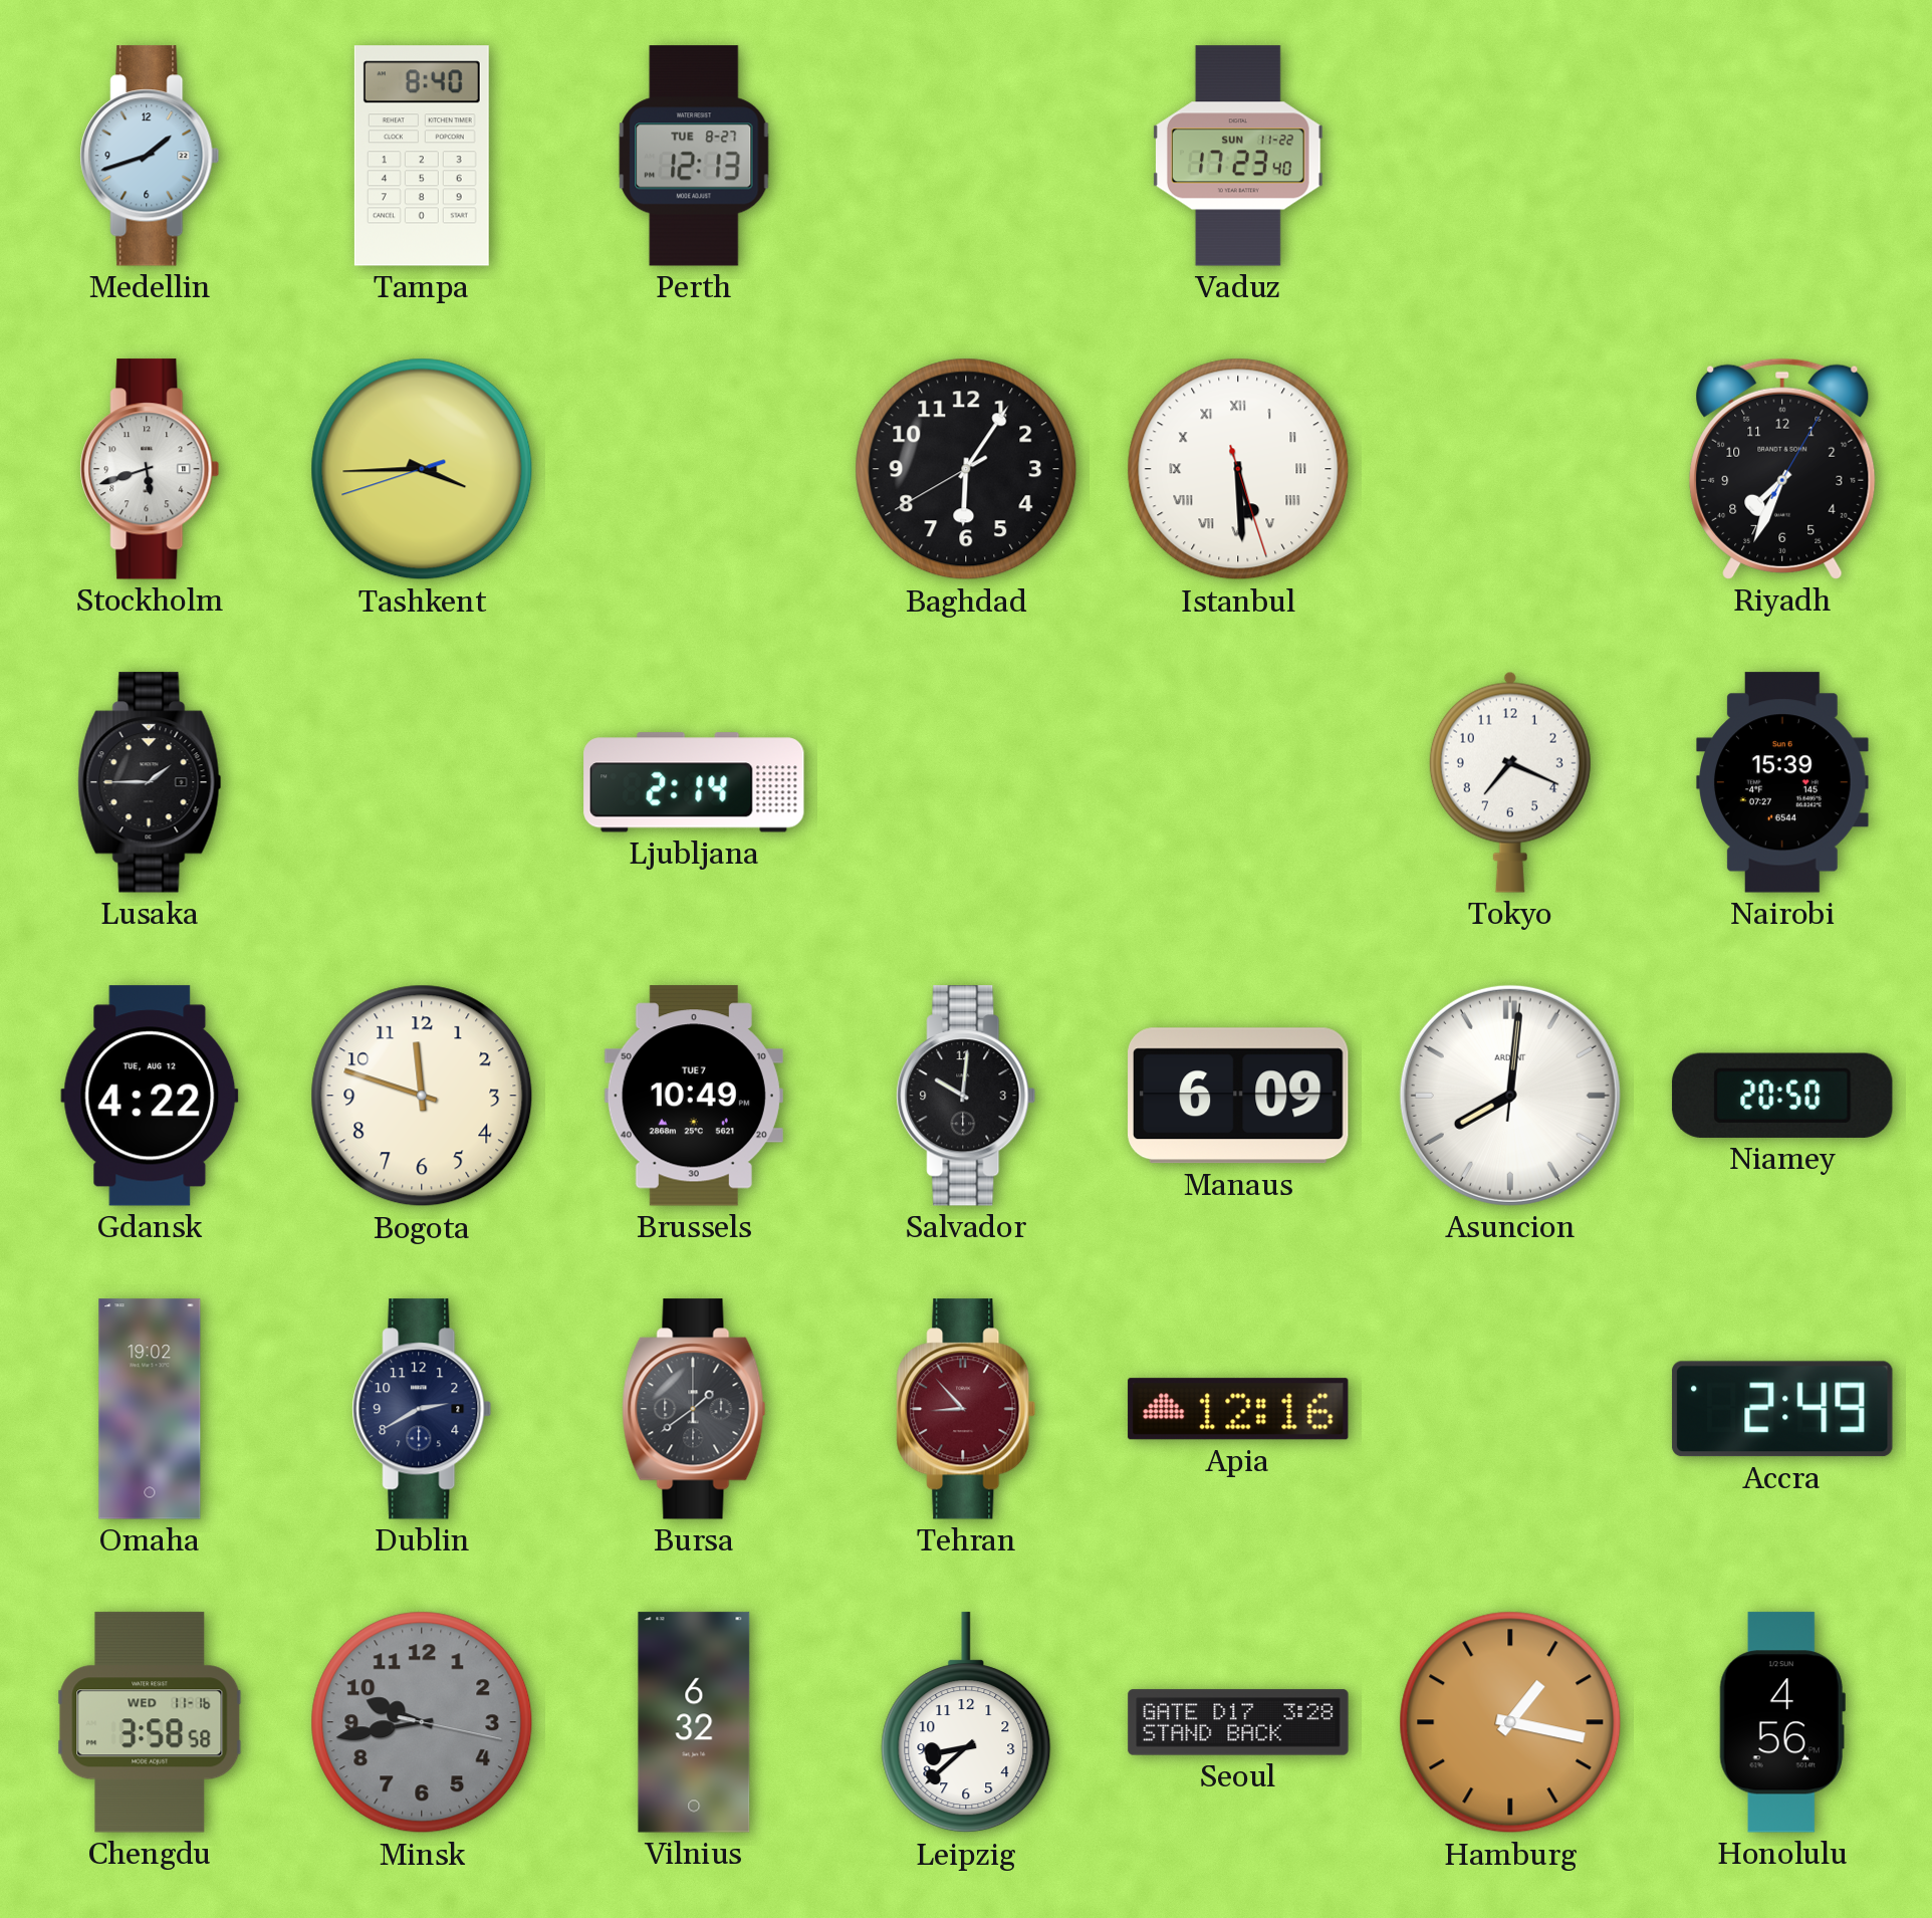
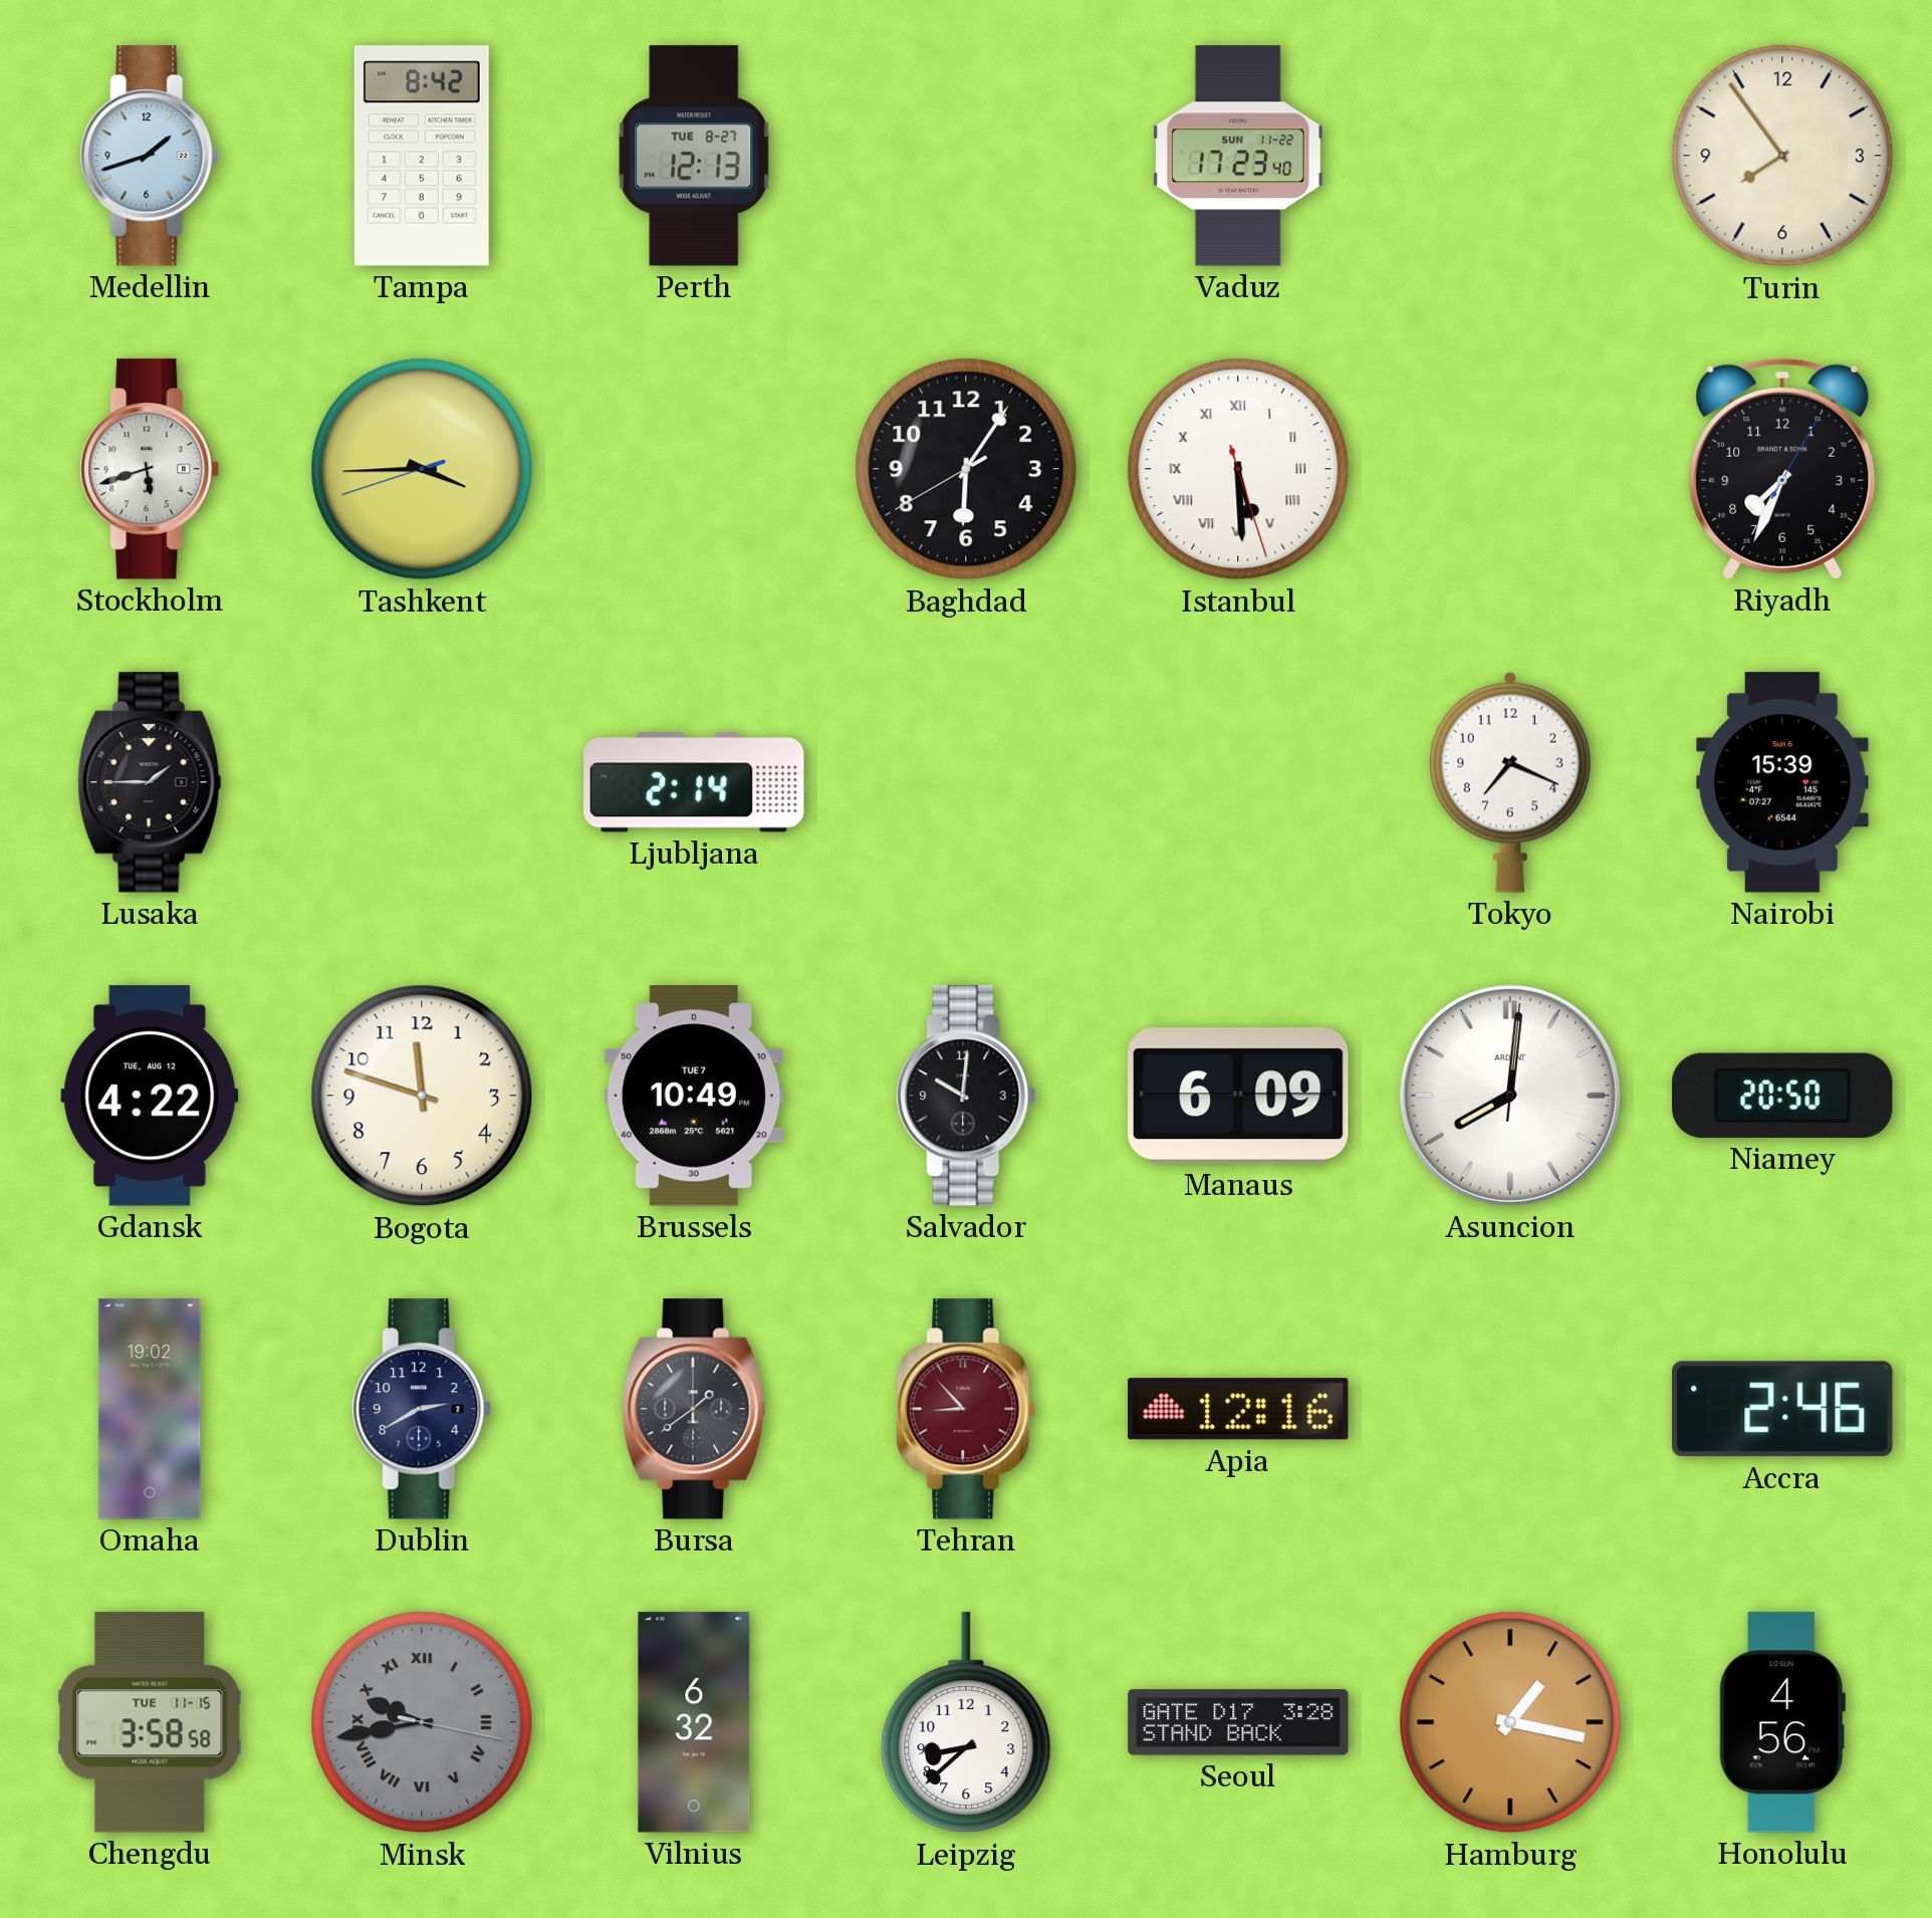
Tampa: 8:40 -> 8:42 (422, 156)
Turin: none -> 7:54 (1782, 156)
Accra: 2:49 -> 2:46 (1782, 1409)
Chengdu date: WED 11-16 -> TUE 11-15 (150, 1722)
Minsk numerals: Arabic -> Roman (422, 1722)
